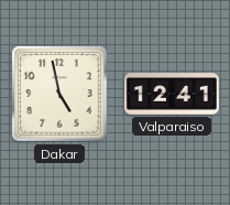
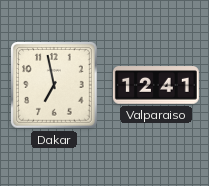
Dakar: 4:58 -> 6:58 (55, 86)
